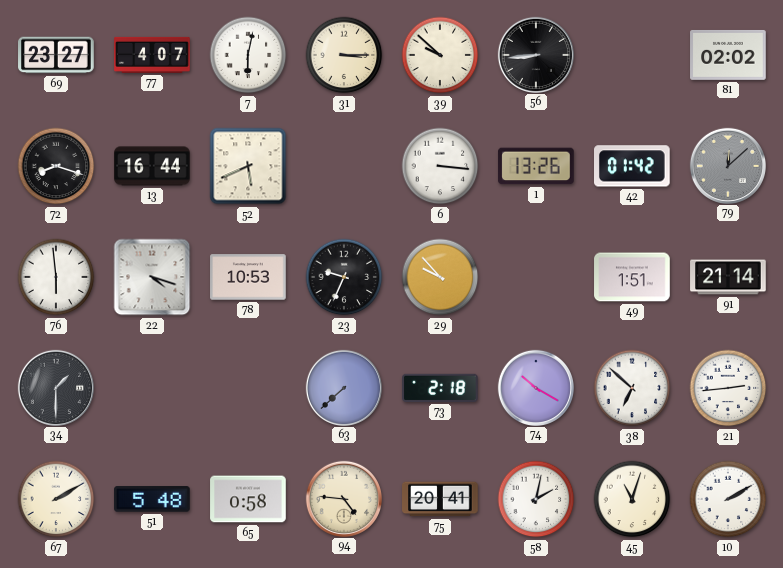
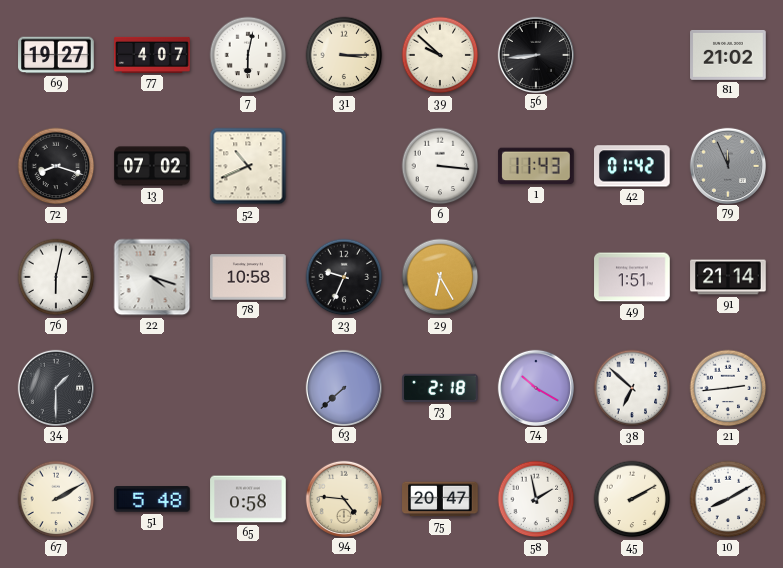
69: 23:27 -> 19:27 (56, 55)
81: 02:02 -> 21:02 (728, 55)
13: 16:44 -> 07:02 (152, 166)
52: 5:41 -> 10:41 (248, 166)
1: 13:26 -> 11:43 (536, 166)
79: 12:08 -> 11:56 (727, 165)
76: 5:59 -> 6:02 (56, 277)
78: 10:53 -> 10:58 (248, 277)
29: 9:53 -> 6:25 (440, 277)
75: 20:41 -> 20:47 (440, 499)
58: 2:02 -> 1:58 (536, 499)
45: 11:03 -> 2:10 (632, 499)
10: 2:10 -> 8:10 (728, 499)
